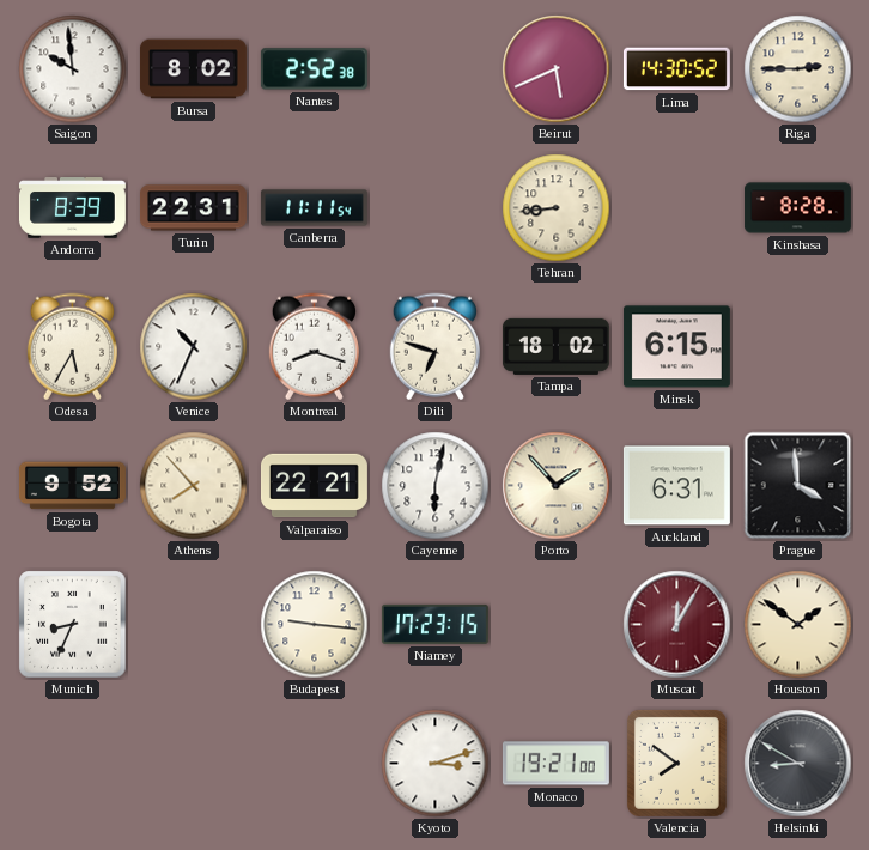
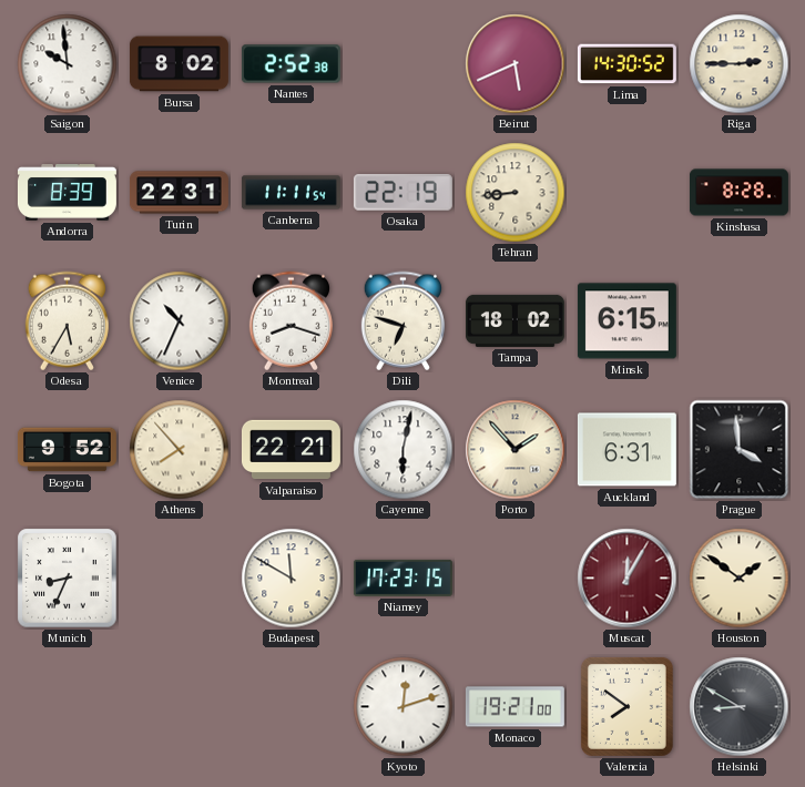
Osaka: none -> 22:19 (402, 192)
Budapest: 9:16 -> 11:50 (292, 579)
Kyoto: 3:12 -> 12:12 (404, 707)
